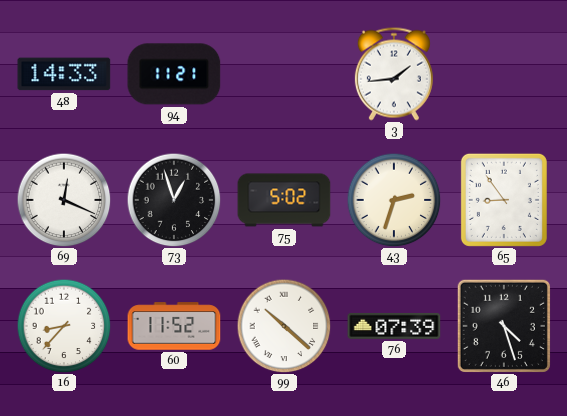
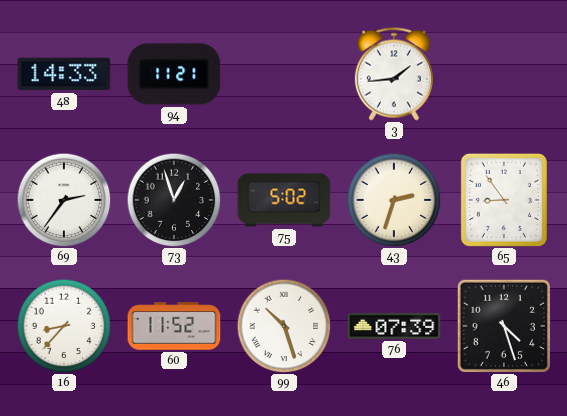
69: 12:19 -> 2:36 (64, 200)
99: 10:22 -> 10:27 (284, 326)
